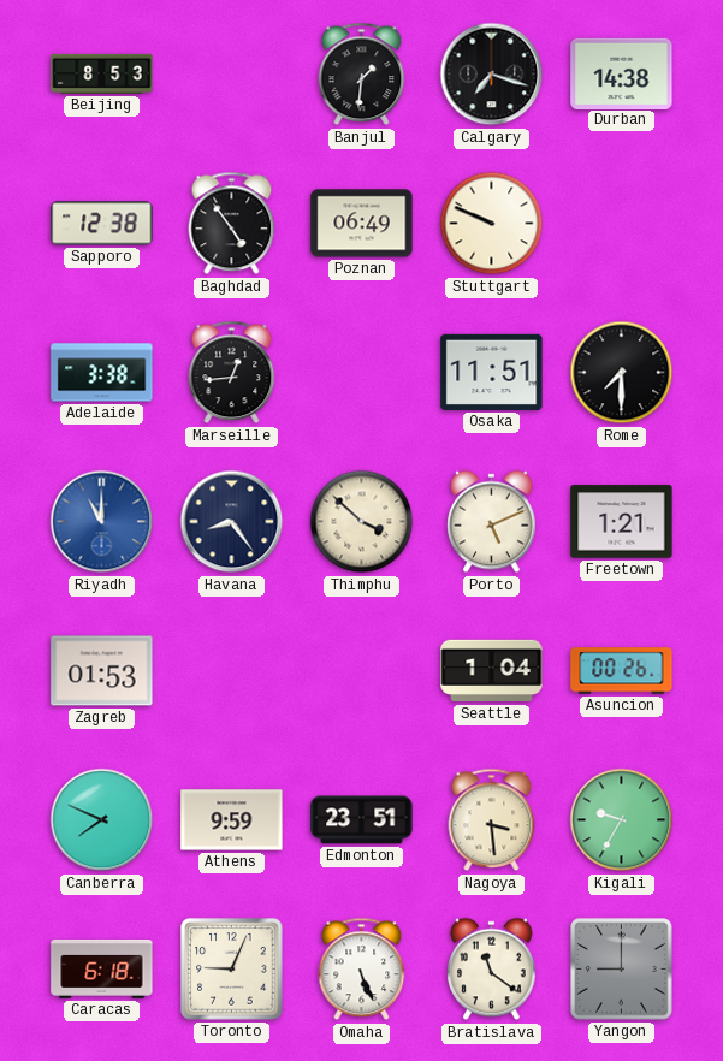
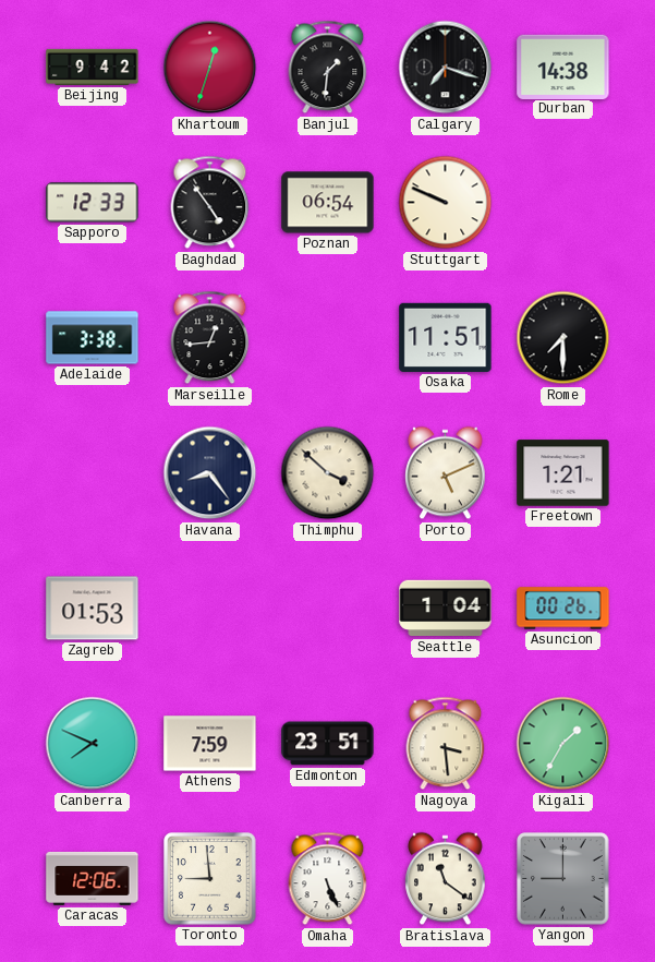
Beijing: 8:53 -> 9:42 (93, 67)
Khartoum: none -> 12:33 (210, 68)
Sapporo: 12:38 -> 12:33 (93, 203)
Poznan: 06:49 -> 06:54 (328, 203)
Riyadh: 11:00 -> none (102, 522)
Athens: 9:59 -> 7:59 (210, 744)
Kigali: 9:35 -> 1:35 (563, 744)
Caracas: 6:18 -> 12:06 (93, 878)
Toronto: 9:04 -> 8:59 (210, 879)
